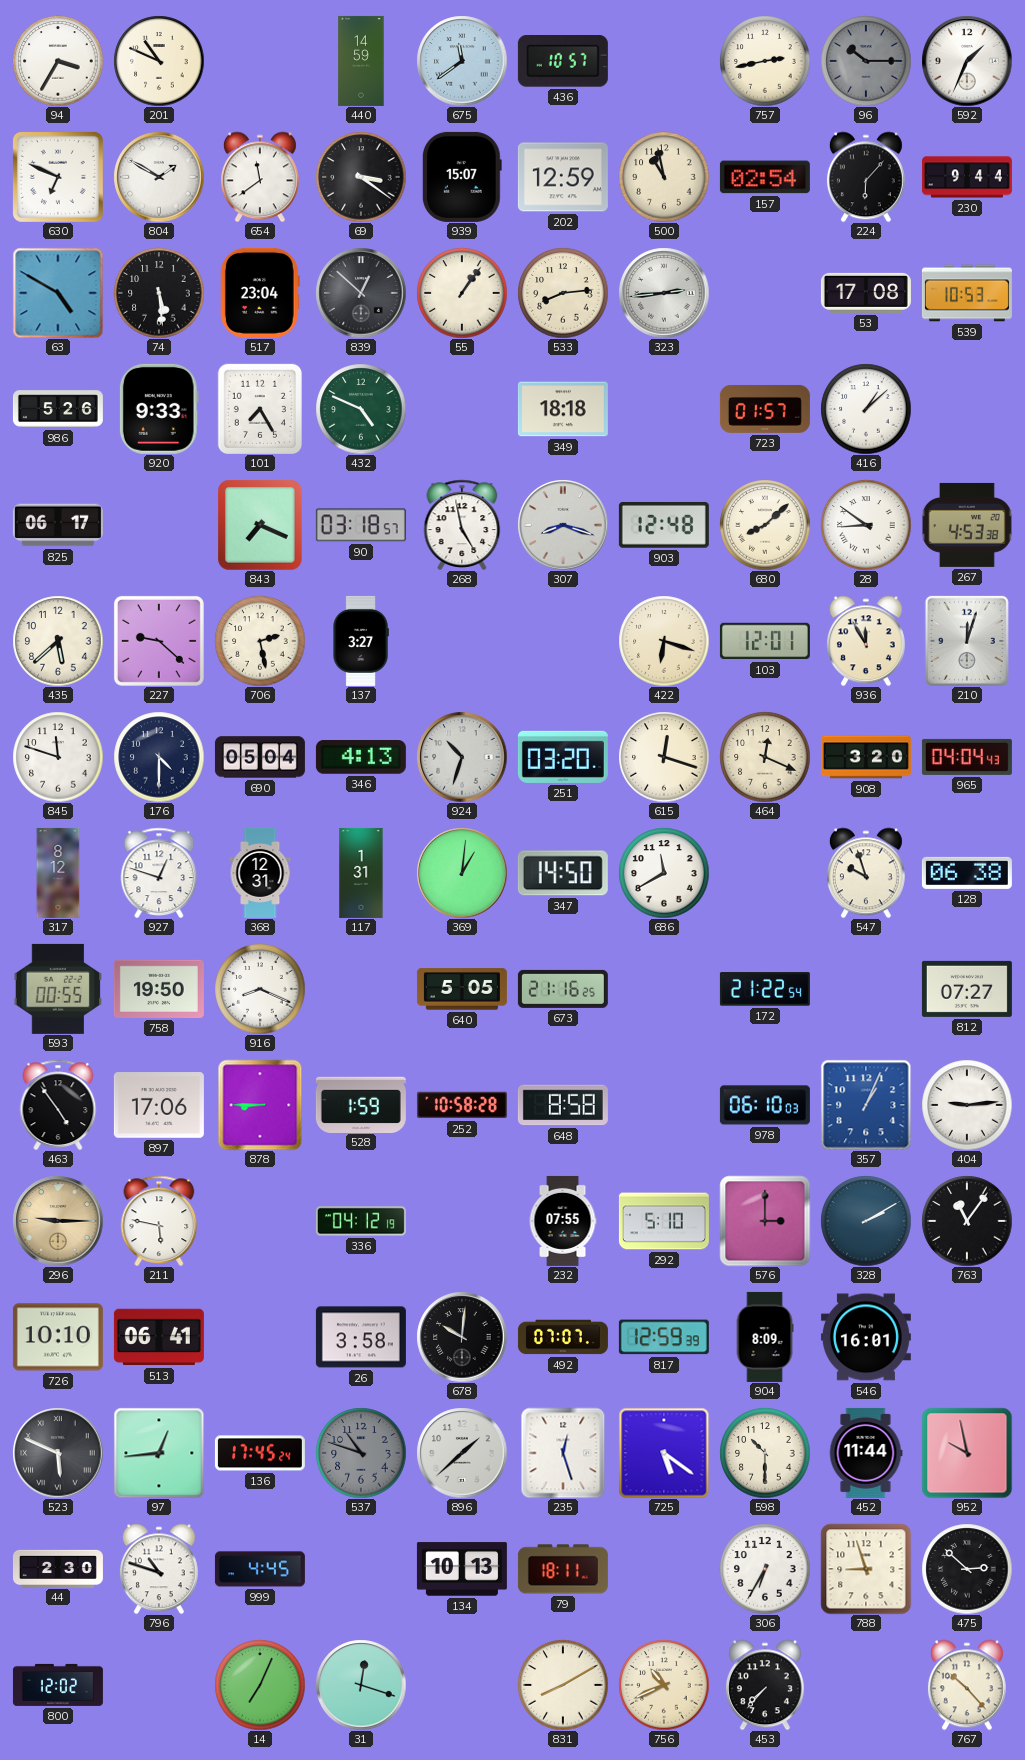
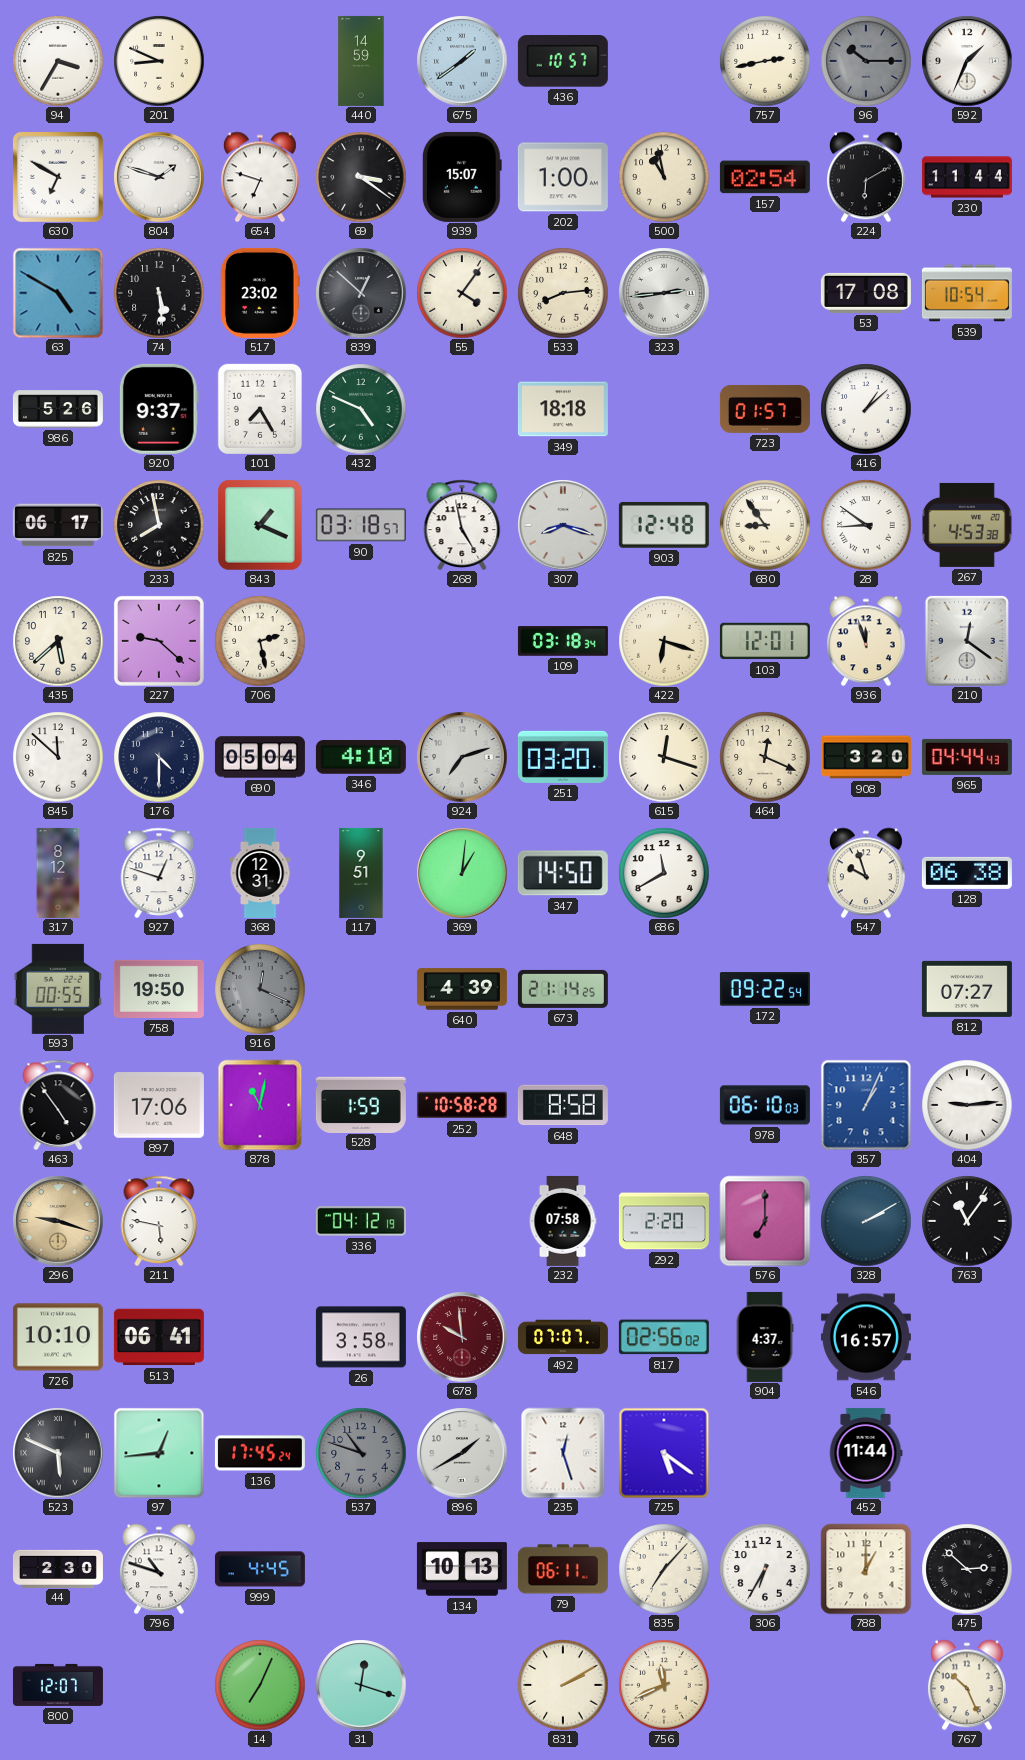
201: 10:49 -> 8:49 (159, 61)
675: 11:39 -> 1:39 (462, 61)
630: 6:49 -> 6:50 (58, 177)
804: 1:50 -> 1:48 (159, 177)
654: 11:39 -> 6:48 (260, 177)
202: 12:59 -> 1:00 (563, 177)
224: 6:07 -> 6:10 (866, 177)
230: 9:44 -> 11:44 (967, 177)
517: 23:04 -> 23:02 (260, 293)
55: 1:06 -> 4:06 (462, 293)
539: 10:53 -> 10:54 (967, 293)
920: 9:33 -> 9:37 (159, 409)
233: none -> 7:58 (159, 525)
843: 7:19 -> 1:19 (260, 525)
680: 8:08 -> 8:54 (765, 525)
137: 3:27 -> none (361, 641)
109: none -> 03:18 (563, 641)
936: 11:55 -> 11:57 (866, 641)
210: 12:03 -> 12:21 (967, 641)
845: 11:48 -> 11:52 (58, 757)
346: 4:13 -> 4:10 (361, 758)
924: 10:33 -> 7:12 (462, 757)
965: 04:04 -> 04:44 (967, 757)
117: 1:31 -> 9:51 (361, 873)
916: 8:19 -> 12:19 (260, 989)
916 dial: white -> grey (260, 989)
640: 5:05 -> 4:39 (462, 989)
673: 21:16 -> 21:14 (563, 989)
172: 21:22 -> 09:22 (765, 989)
878: 8:45 -> 11:02 (260, 1105)
296: 9:15 -> 9:18 (58, 1221)
232: 07:55 -> 07:58 (563, 1221)
292: 5:10 -> 2:20 (664, 1221)
576: 3:00 -> 7:00 (765, 1221)
678: 10:01 -> 9:59 (462, 1337)
678 dial: black -> burgundy (462, 1337)
817: 12:59 -> 02:56 (664, 1337)
904: 8:09 -> 4:37 (765, 1337)
546: 16:01 -> 16:57 (866, 1337)
896: 1:38 -> 1:40 (462, 1453)
598: 10:30 -> none (765, 1453)
952: 9:58 -> none (967, 1453)
79: 18:11 -> 06:11 (563, 1569)
835: none -> 7:07 (664, 1569)
788: 8:57 -> 1:00 (866, 1569)
800: 12:02 -> 12:07 (58, 1685)
831: 8:10 -> 2:10 (563, 1685)
756: 10:41 -> 11:41 (664, 1685)
453: 7:37 -> none (765, 1685)
767: 10:23 -> 10:26 (967, 1685)
